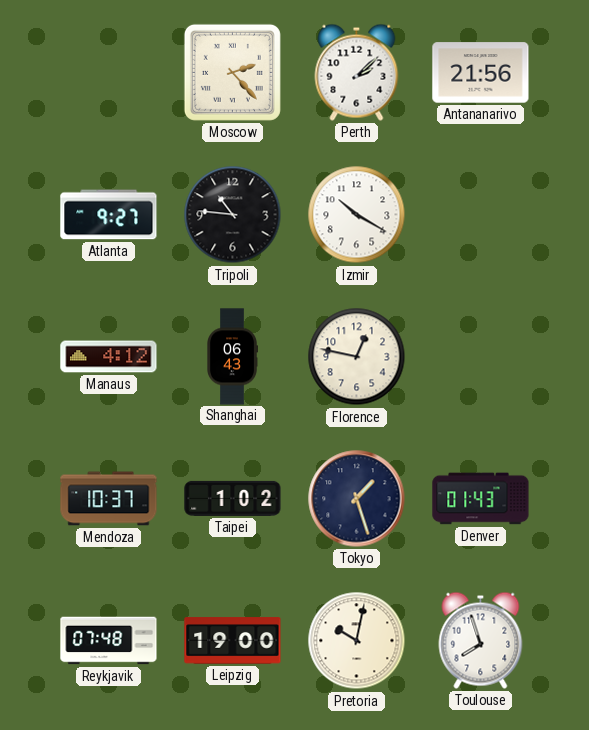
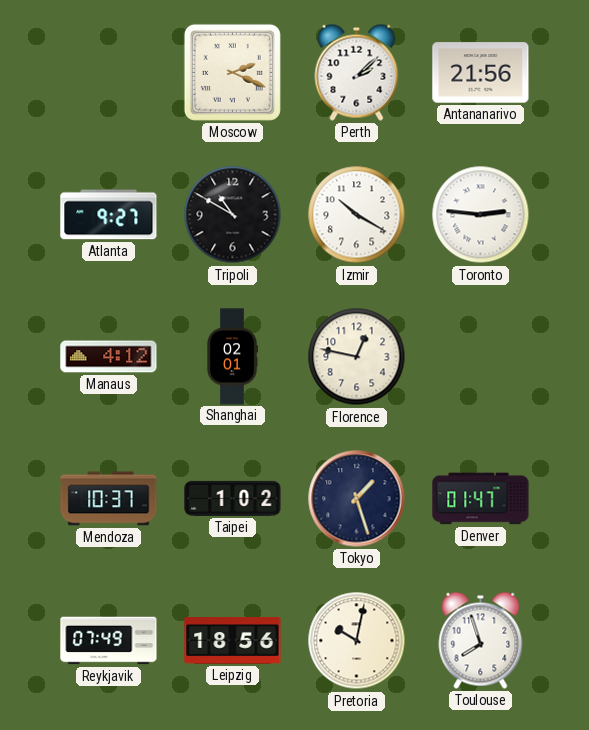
Moscow: 2:23 -> 2:19 (232, 72)
Tripoli: 10:46 -> 10:50 (233, 215)
Toronto: none -> 2:46 (481, 215)
Shanghai: 06:43 -> 02:01 (232, 357)
Denver: 01:43 -> 01:47 (481, 499)
Reykjavik: 07:48 -> 07:49 (109, 641)
Leipzig: 19:00 -> 18:56 (233, 641)
